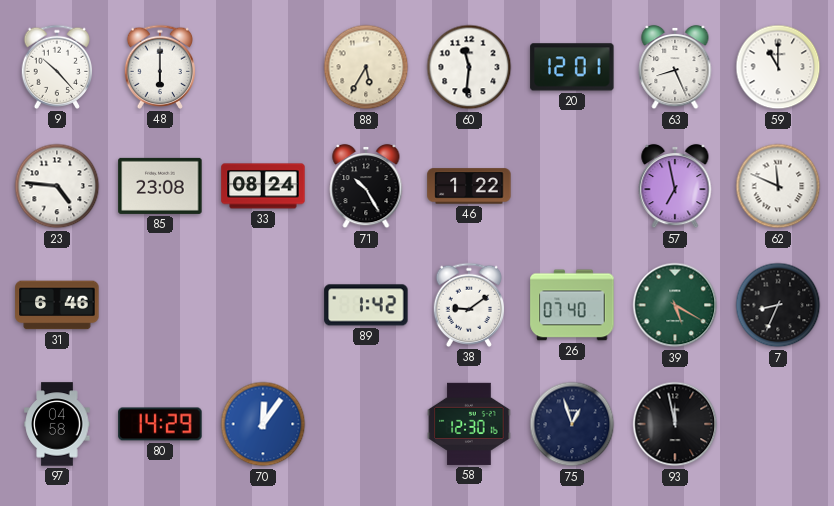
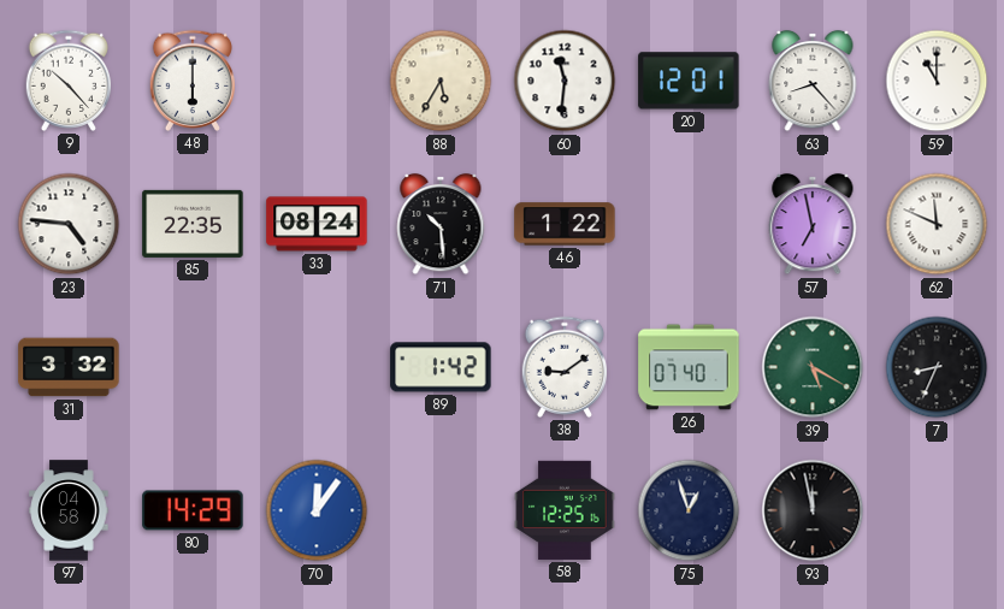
63: 8:26 -> 8:23 (813, 81)
85: 23:08 -> 22:35 (193, 224)
71: 10:25 -> 10:29 (441, 224)
31: 6:46 -> 3:32 (69, 367)
58: 12:30 -> 12:25 (565, 510)
